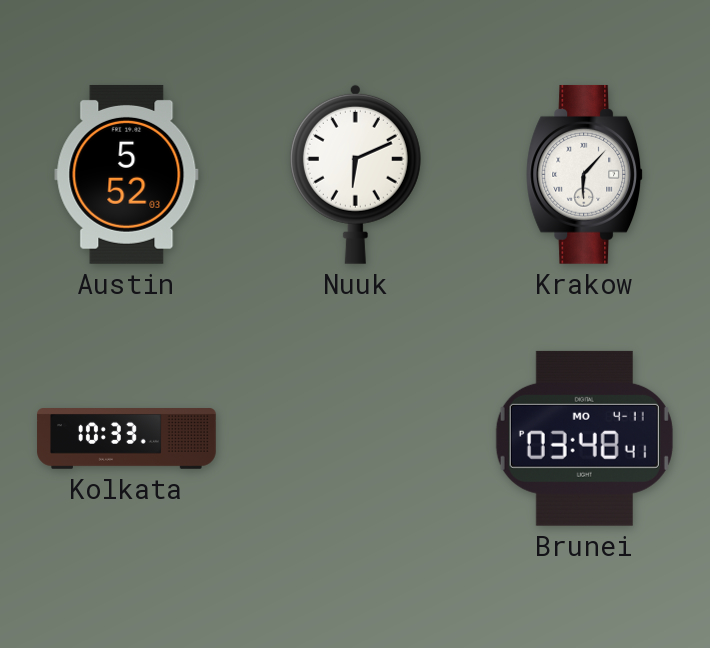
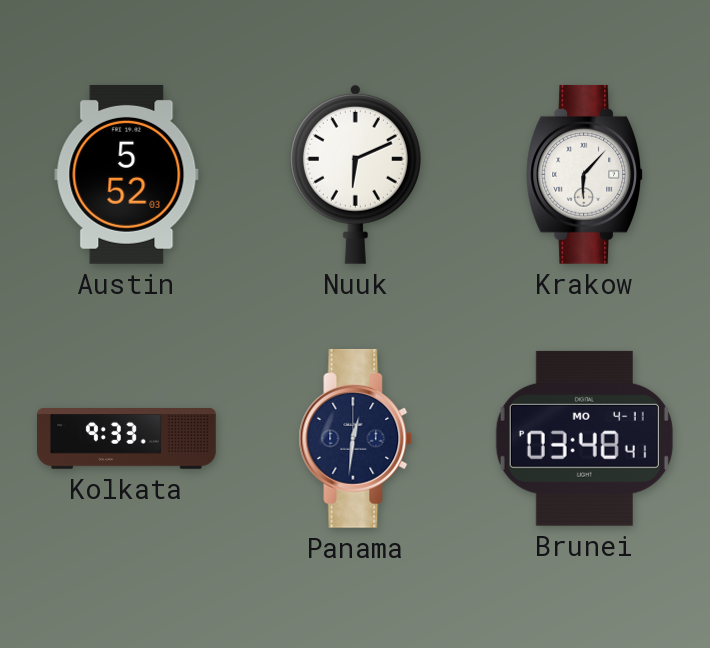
Kolkata: 10:33 -> 9:33 (127, 439)
Panama: none -> 12:31 (356, 438)
